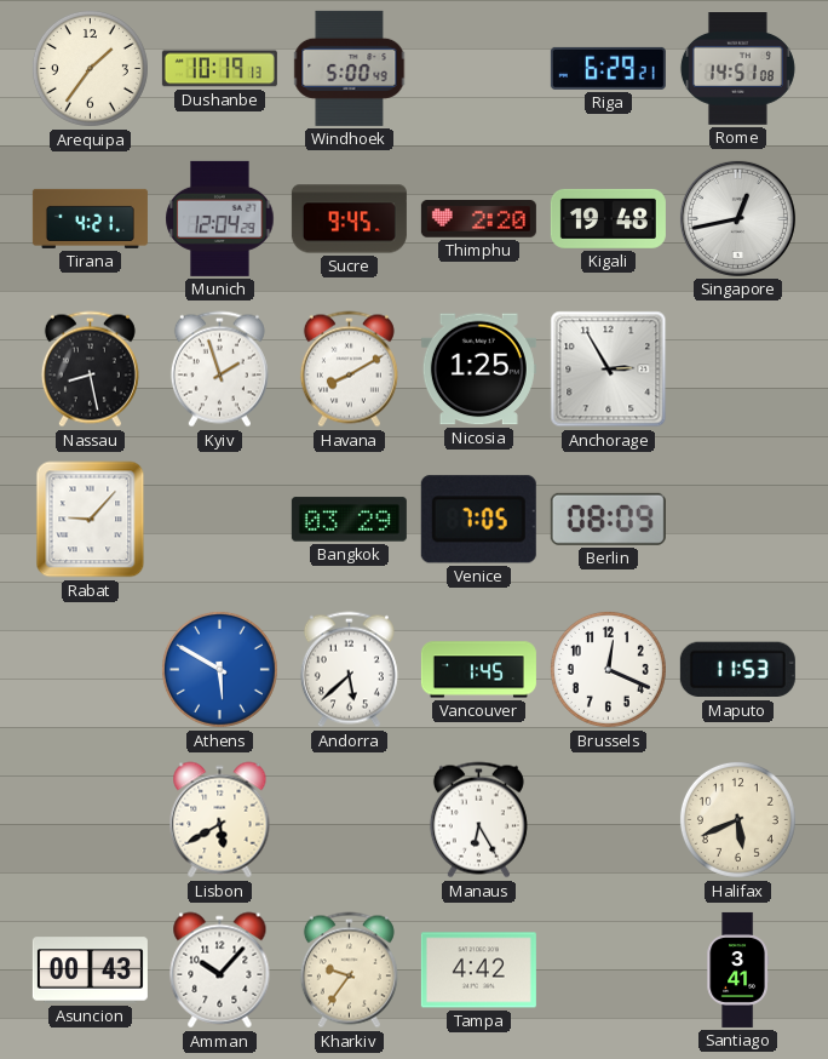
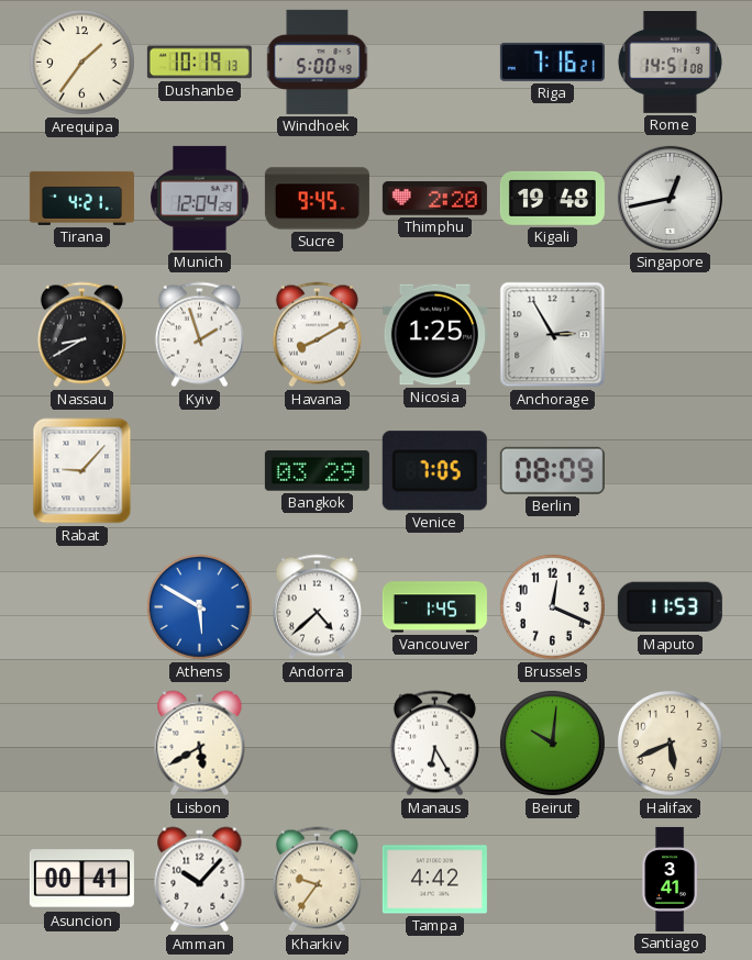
Riga: 6:29 -> 7:16 (552, 62)
Nassau: 8:28 -> 8:40 (81, 335)
Andorra: 5:38 -> 4:38 (317, 607)
Beirut: none -> 10:01 (552, 743)
Asuncion: 00:43 -> 00:41 (81, 880)
